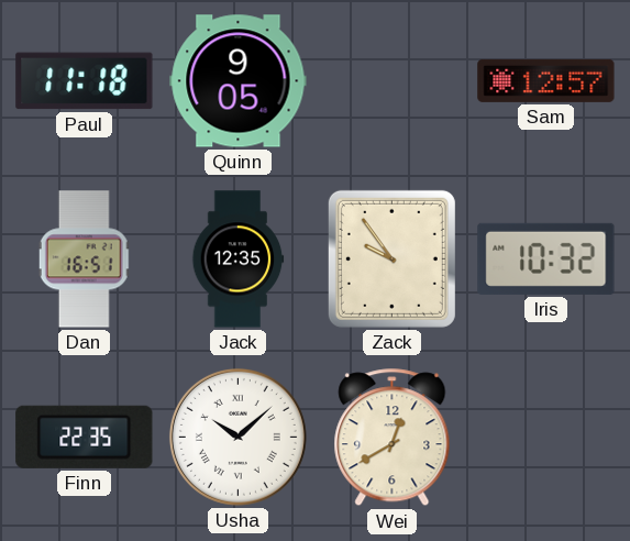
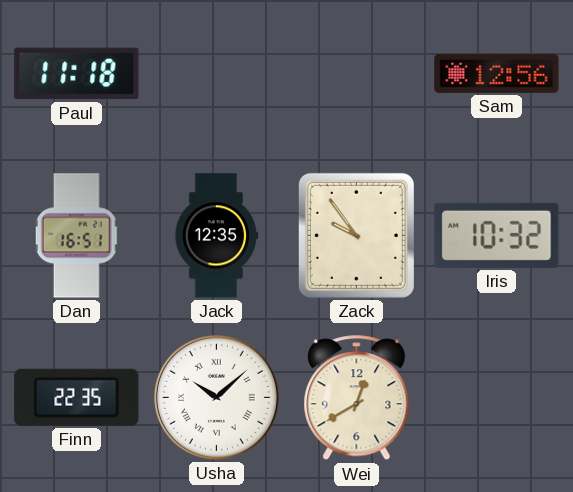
Quinn: 9:05 -> none (239, 81)
Sam: 12:57 -> 12:56 (497, 73)
